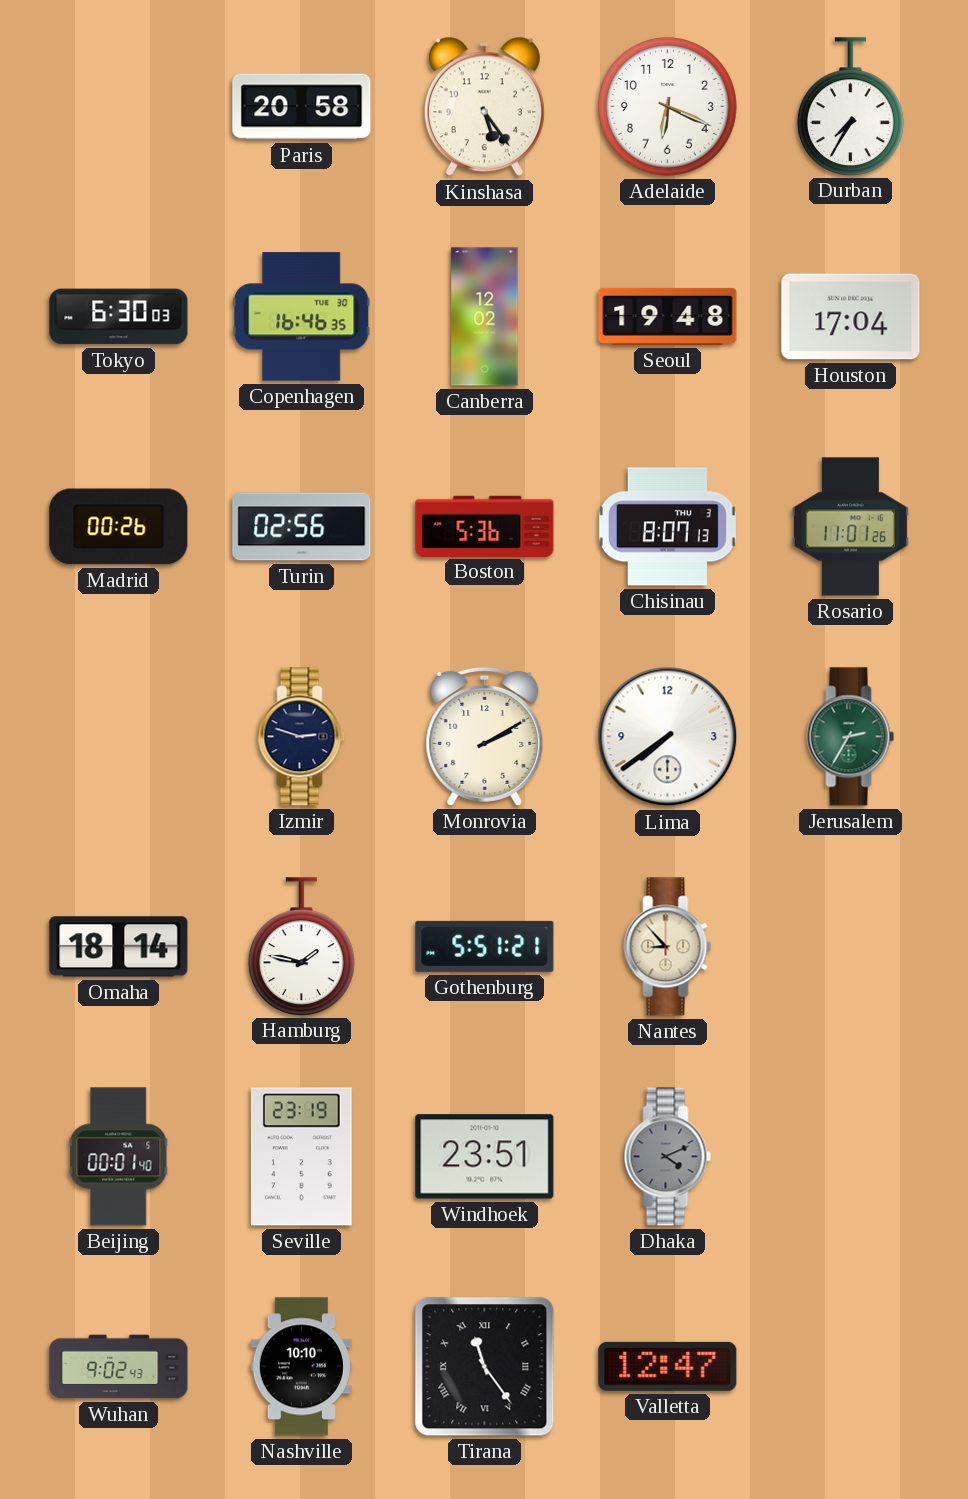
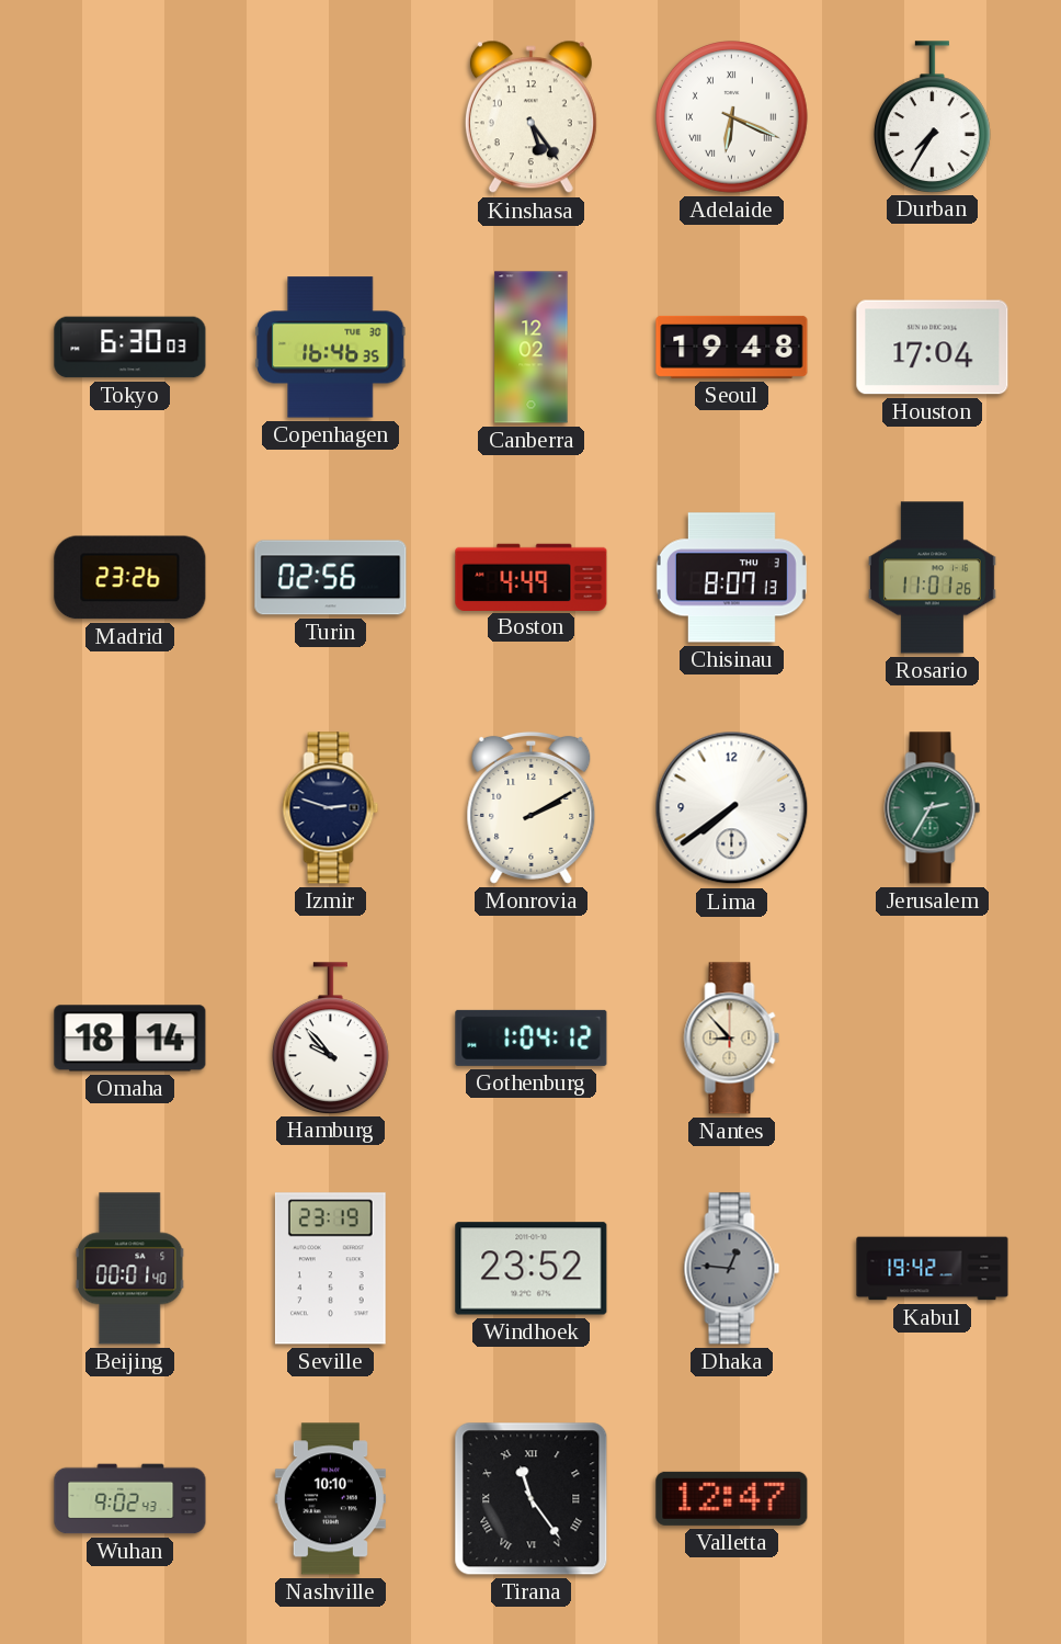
Paris: 20:58 -> none (302, 107)
Adelaide numerals: Arabic -> Roman (732, 117)
Madrid: 00:26 -> 23:26 (130, 578)
Boston: 5:36 -> 4:49 (532, 577)
Hamburg: 1:47 -> 9:53 (330, 1038)
Gothenburg: 5:51 -> 1:04 (532, 1038)
Windhoek: 23:51 -> 23:52 (532, 1269)
Dhaka: 4:11 -> 12:46 (732, 1269)
Kabul: none -> 19:42 (933, 1269)
